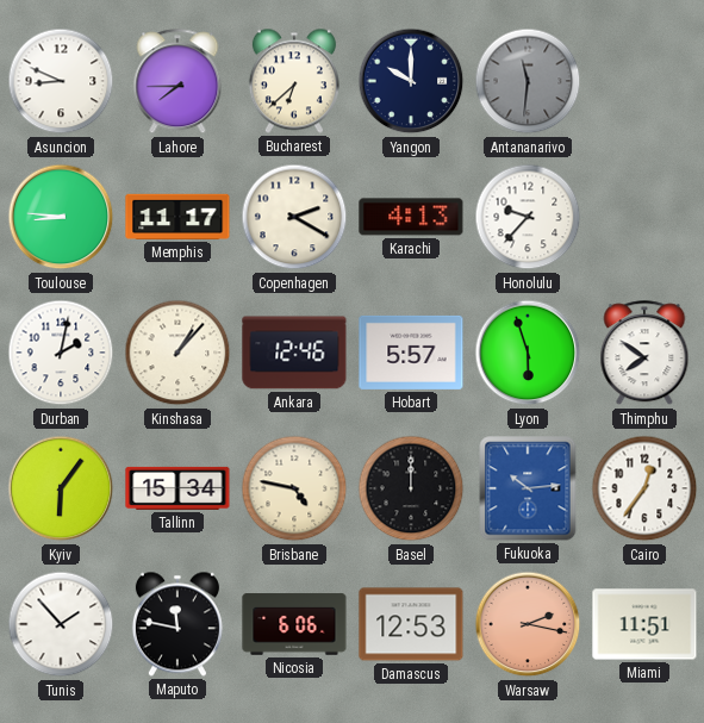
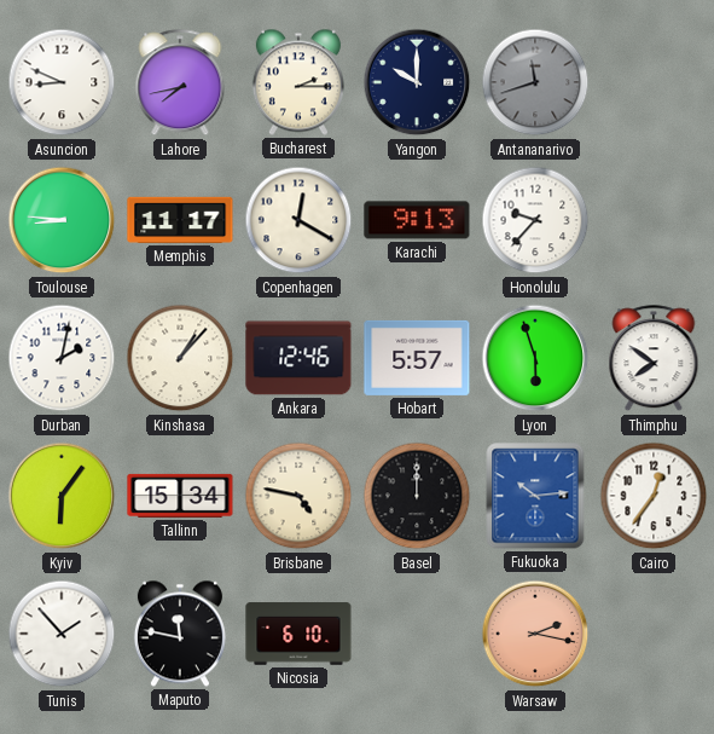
Lahore: 7:45 -> 7:43 (180, 83)
Bucharest: 6:38 -> 2:15 (298, 82)
Antananarivo: 11:31 -> 11:42 (535, 82)
Copenhagen: 2:20 -> 12:20 (298, 220)
Karachi: 4:13 -> 9:13 (417, 220)
Nicosia: 6:06 -> 6:10 (298, 634)
Damascus: 12:53 -> none (411, 624)
Miami: 11:51 -> none (644, 624)
